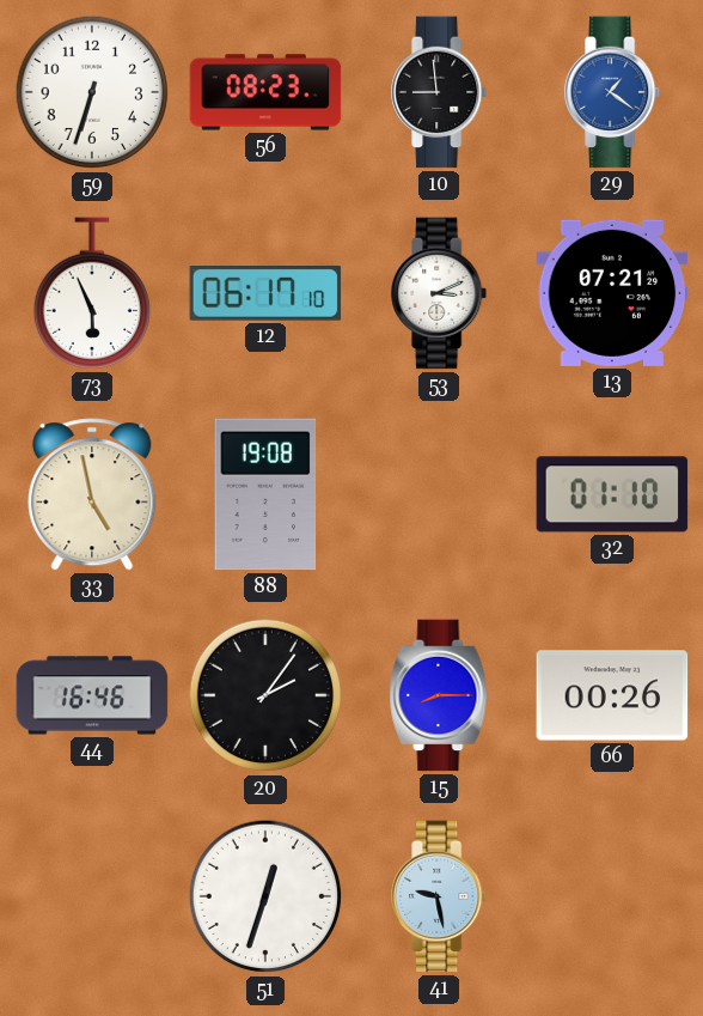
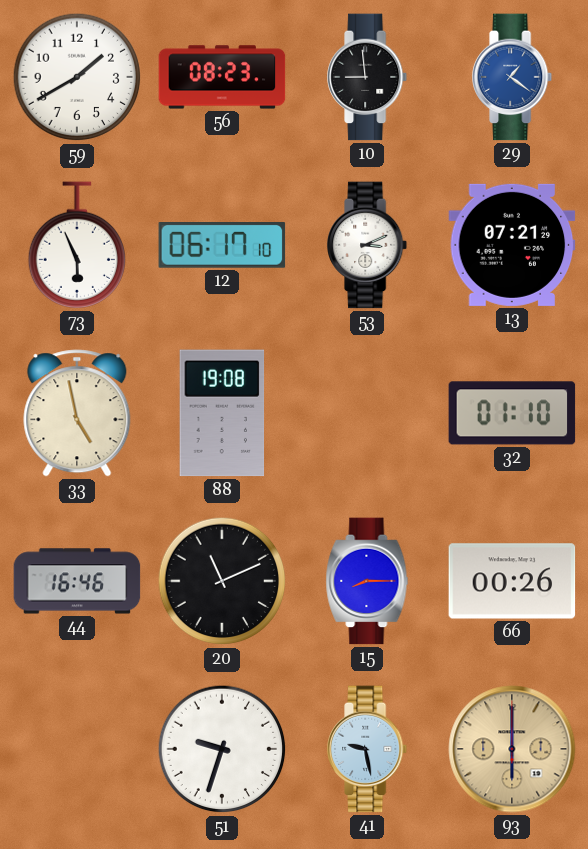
59: 6:33 -> 1:40 (77, 77)
20: 2:06 -> 11:11 (222, 581)
51: 12:33 -> 9:33 (222, 749)
93: none -> 6:00 (512, 749)
